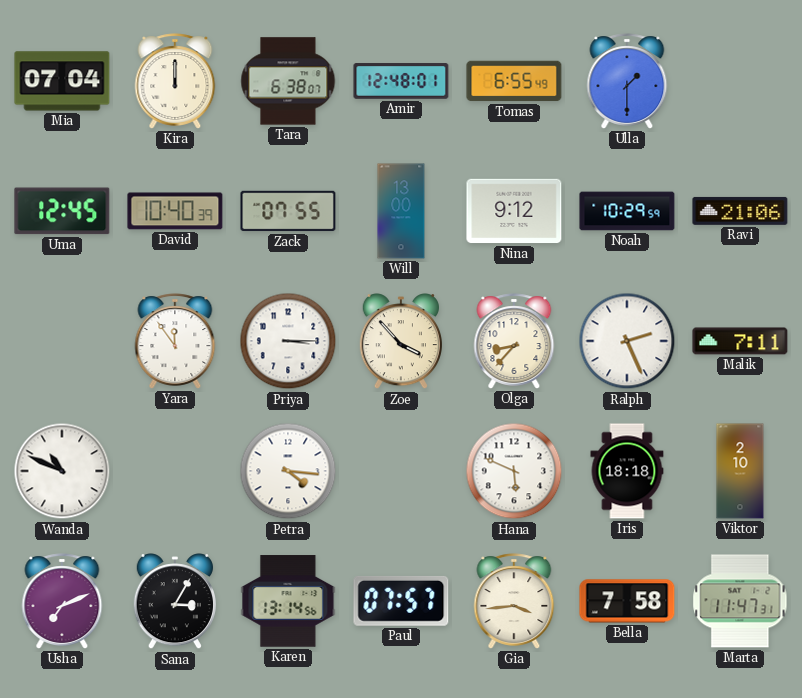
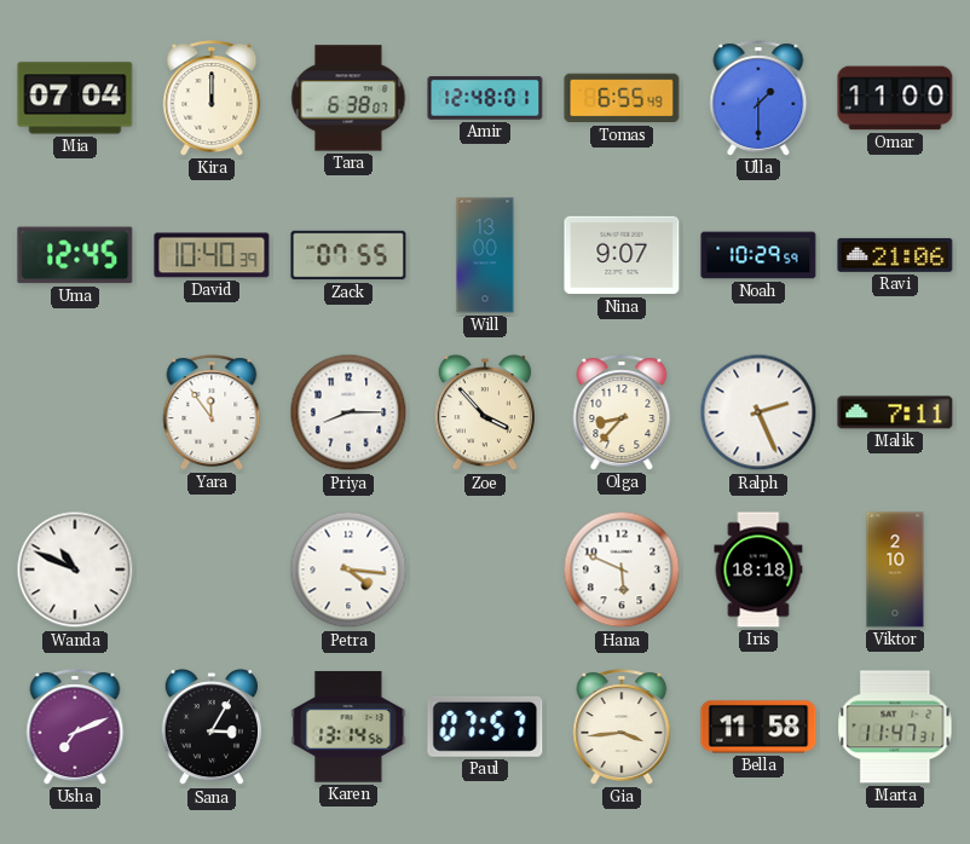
Omar: none -> 11:00 (895, 98)
Nina: 9:12 -> 9:07 (622, 255)
Priya: 3:15 -> 8:15 (348, 412)
Bella: 7:58 -> 11:58 (758, 727)
